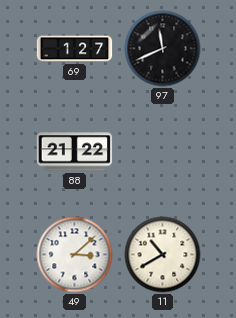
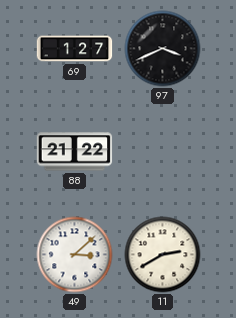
97: 11:41 -> 3:41 (163, 49)
11: 10:40 -> 2:40 (163, 255)
